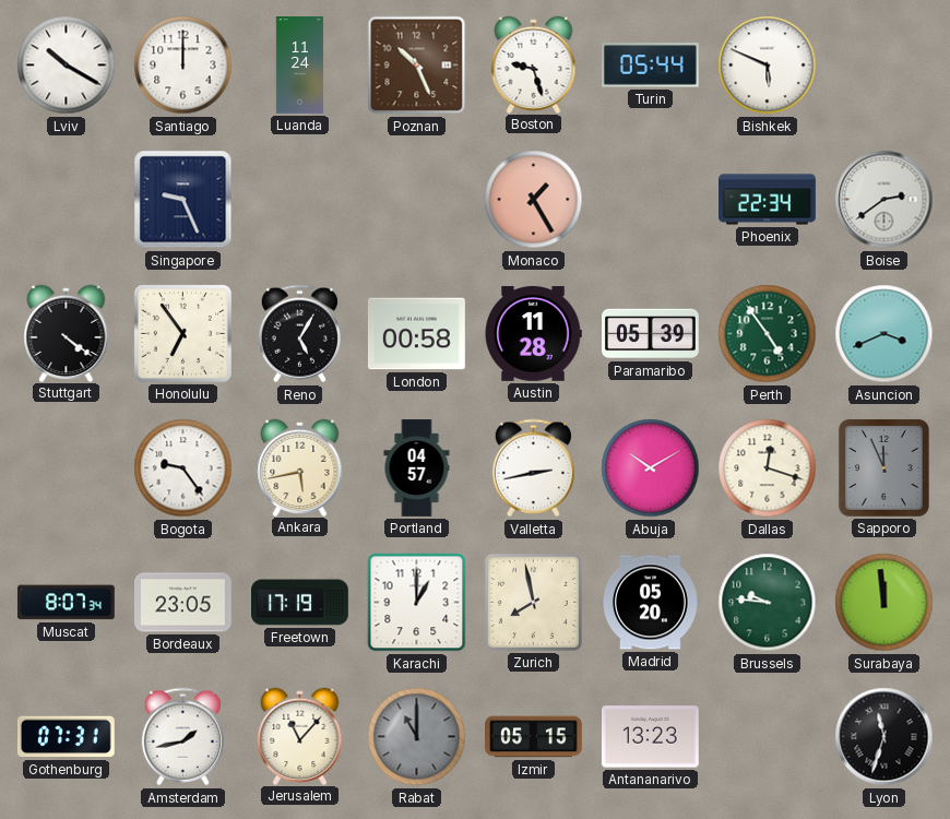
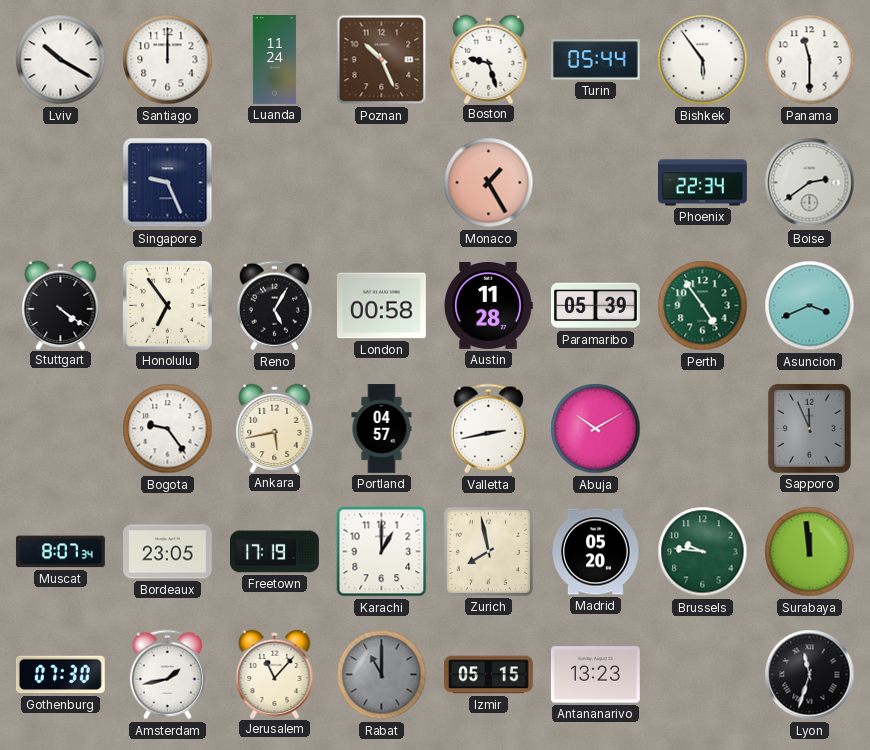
Bishkek: 5:49 -> 5:54 (703, 60)
Panama: none -> 11:30 (810, 60)
Dallas: 12:18 -> none (768, 468)
Gothenburg: 07:31 -> 07:30 (60, 675)
